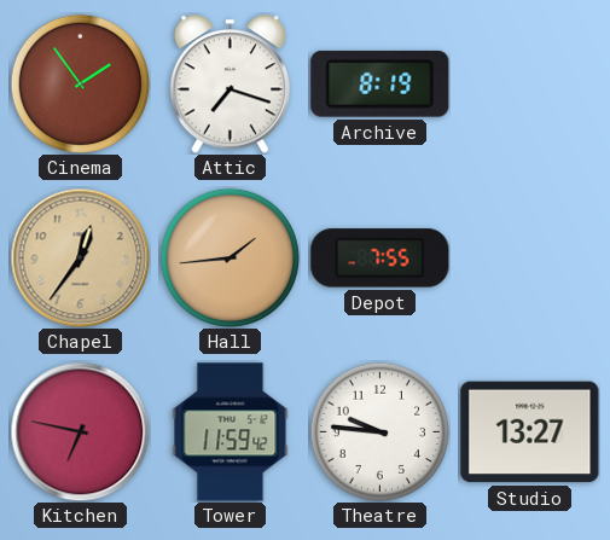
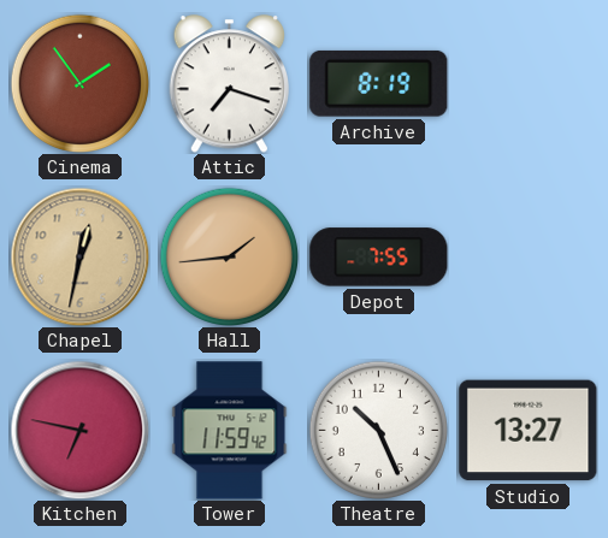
Chapel: 12:36 -> 12:32 (79, 256)
Theatre: 9:46 -> 10:26 (378, 430)
